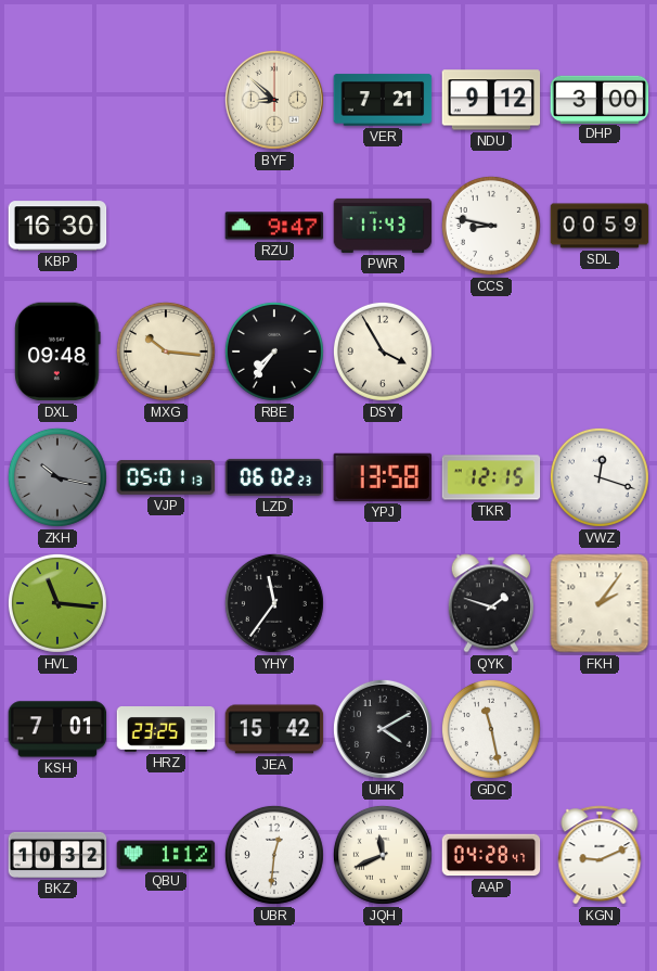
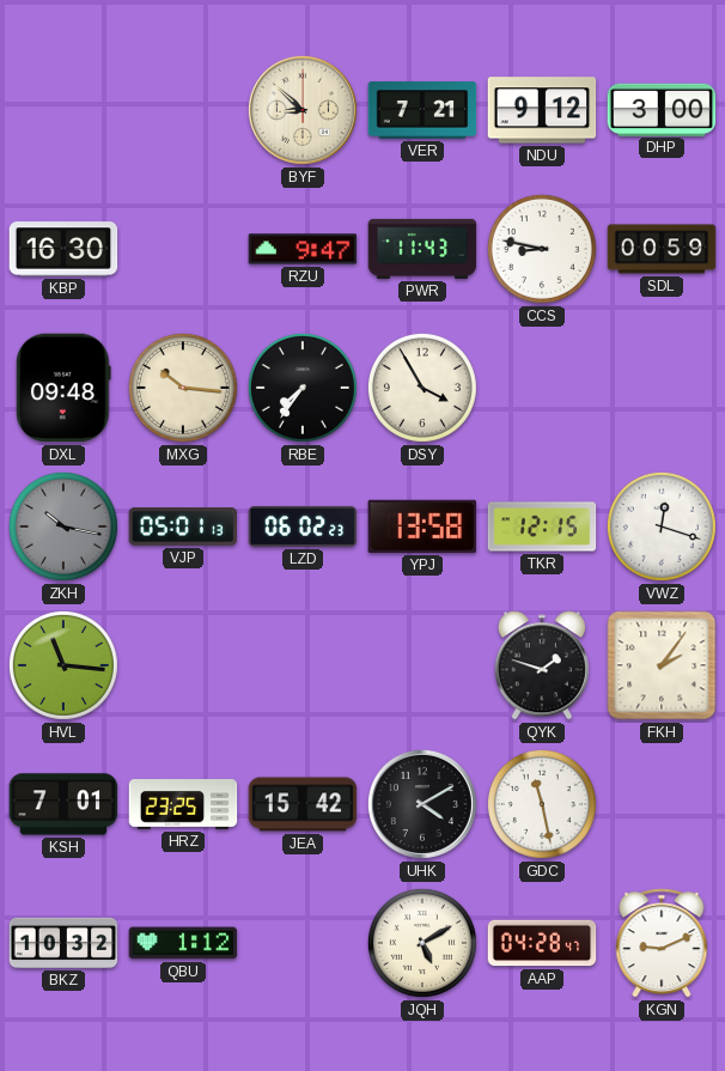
YHY: 11:36 -> none (274, 603)
UBR: 12:31 -> none (274, 855)
JQH: 11:41 -> 5:10 (422, 943)
